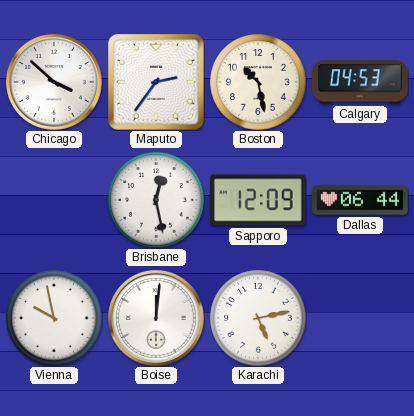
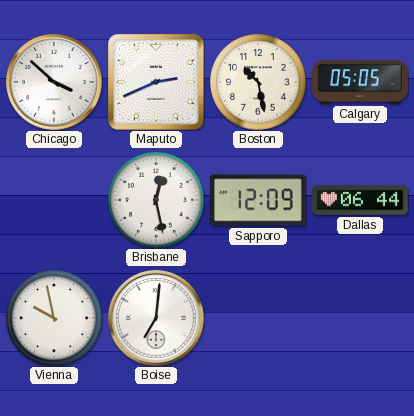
Maputo: 2:36 -> 2:41 (156, 82)
Calgary: 04:53 -> 05:05 (360, 82)
Boise: 12:01 -> 7:01 (157, 319)
Karachi: 5:13 -> none (258, 318)
